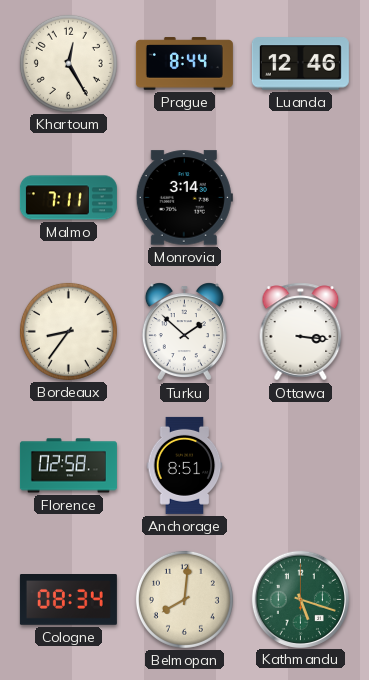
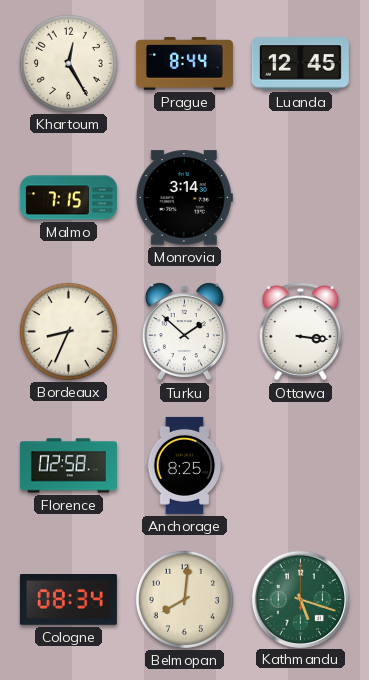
Luanda: 12:46 -> 12:45 (300, 64)
Malmo: 7:11 -> 7:15 (68, 198)
Bordeaux: 8:36 -> 8:34 (68, 331)
Anchorage: 8:51 -> 8:25 (185, 465)
